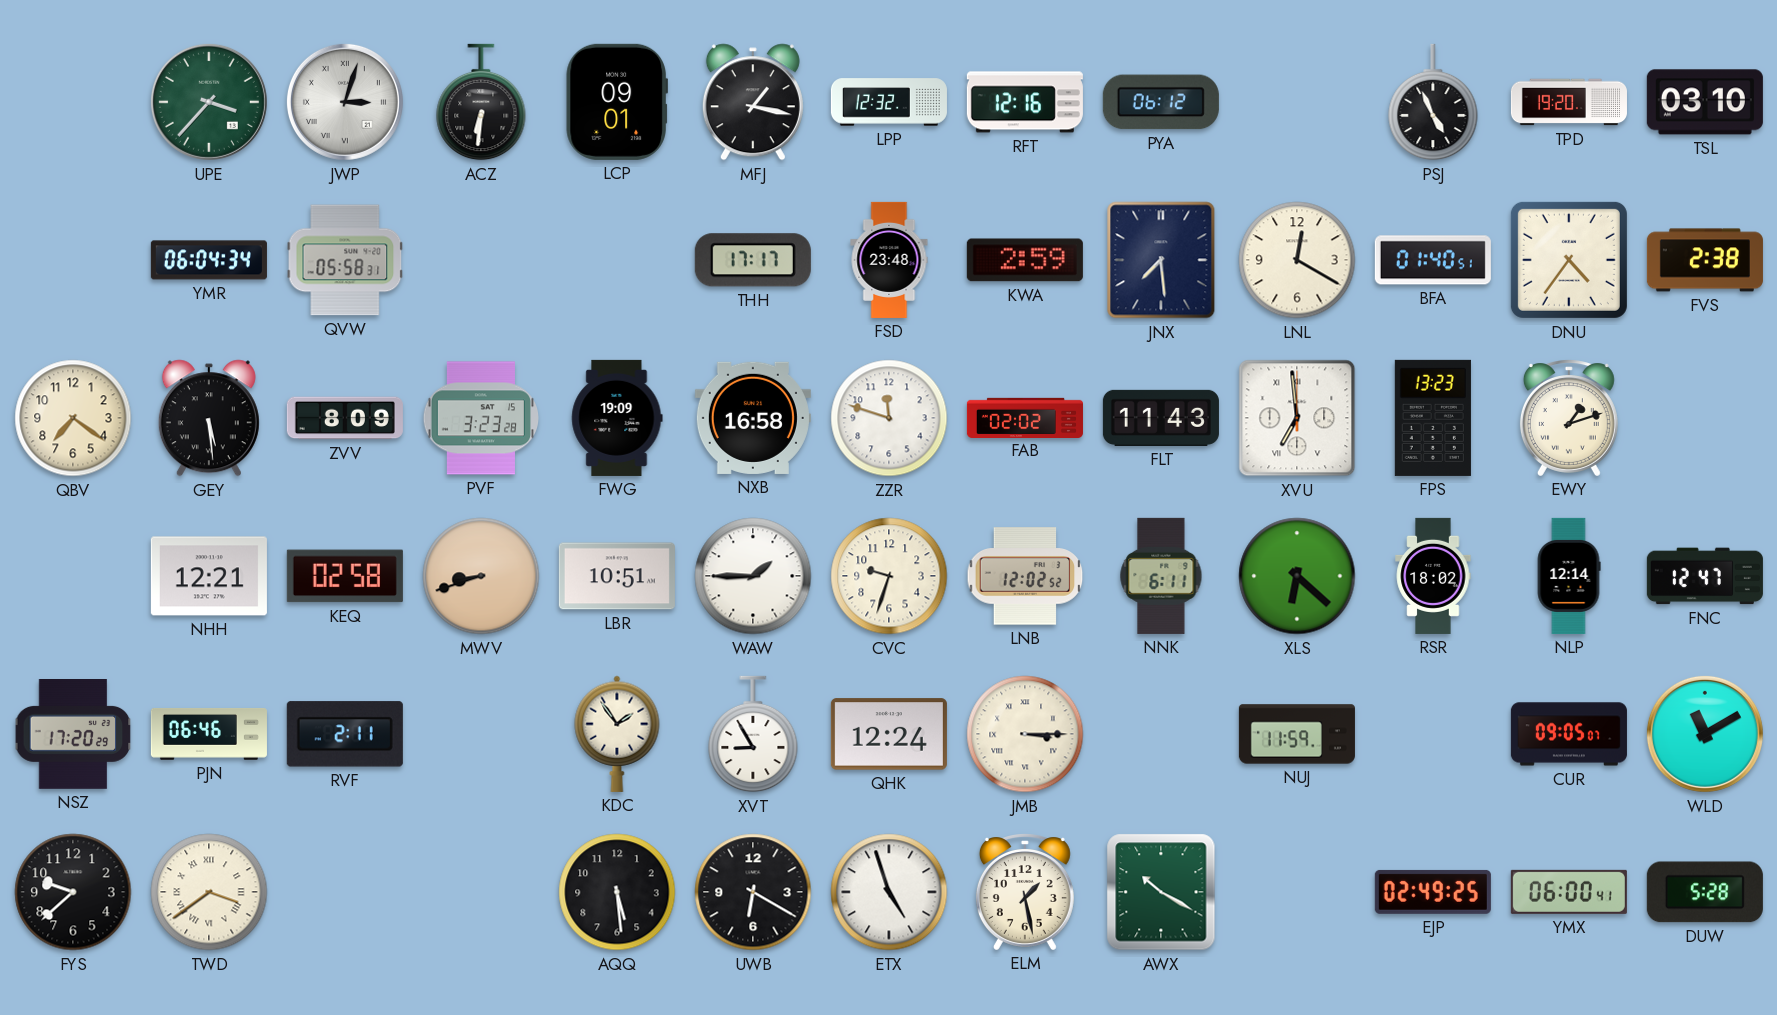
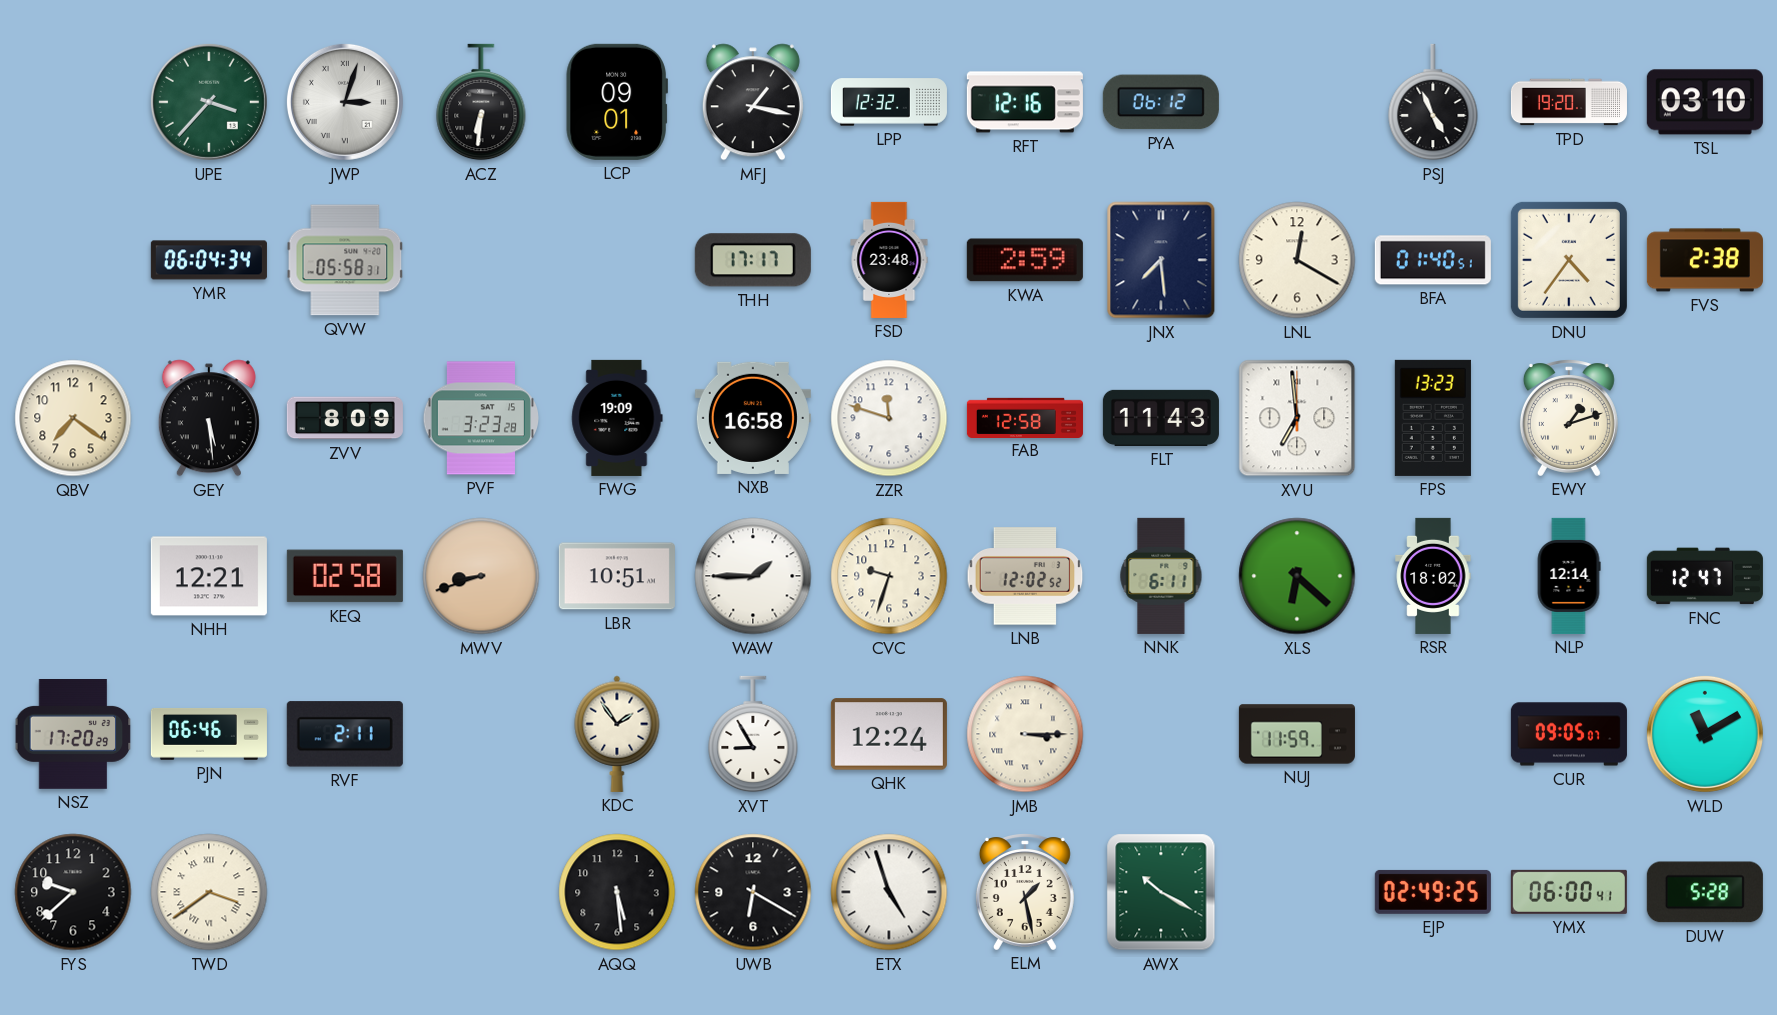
FAB: 02:02 -> 12:58 (1025, 417)
